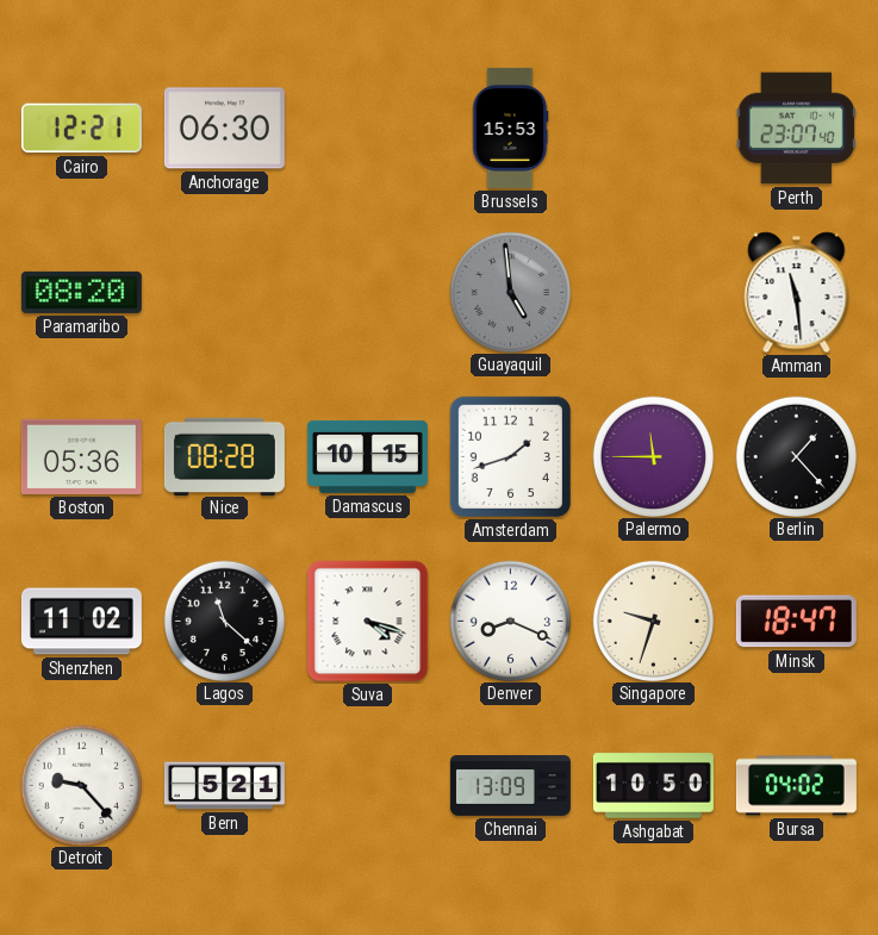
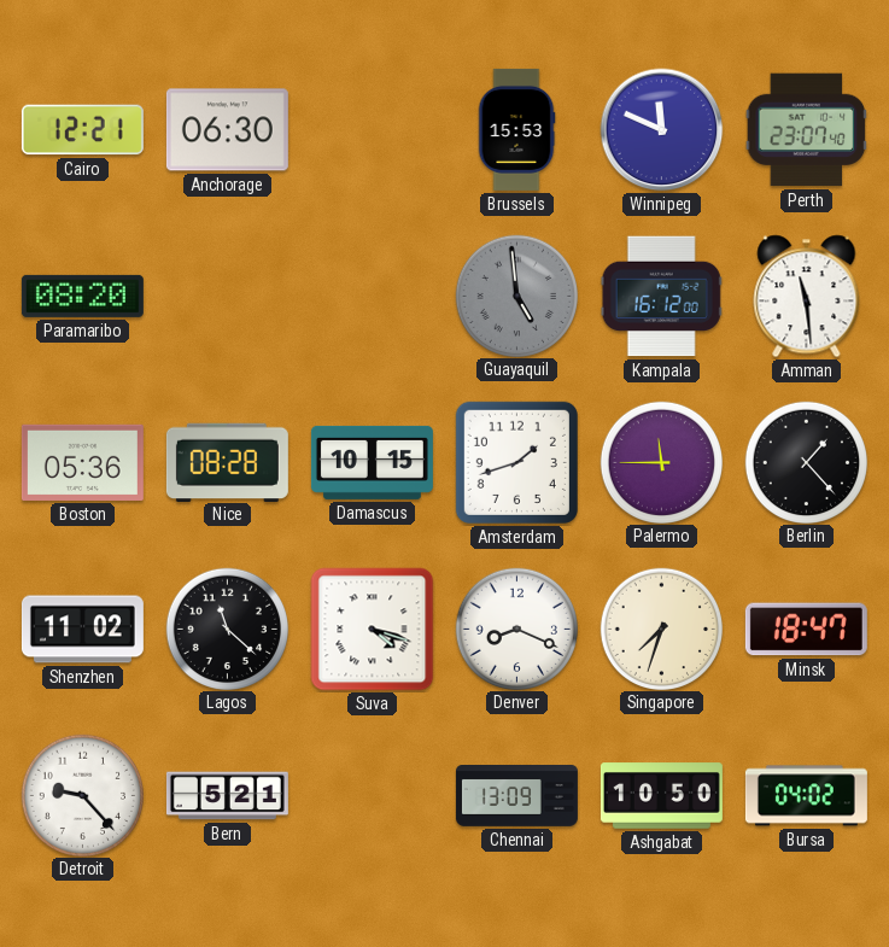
Winnipeg: none -> 11:49 (662, 130)
Kampala: none -> 16:12 (661, 297)
Singapore: 9:33 -> 7:33 (661, 629)
